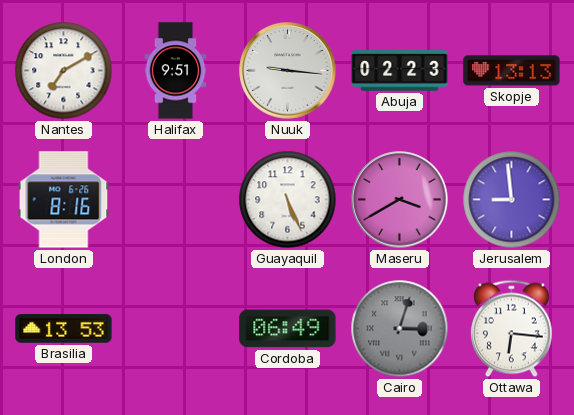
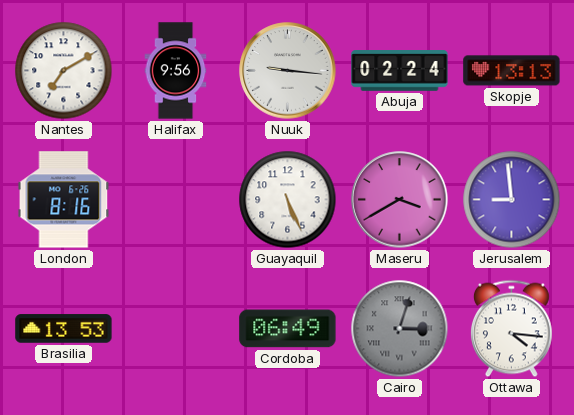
Halifax: 9:51 -> 9:56 (176, 71)
Abuja: 02:23 -> 02:24 (400, 71)
Ottawa: 6:16 -> 4:16 (511, 329)
